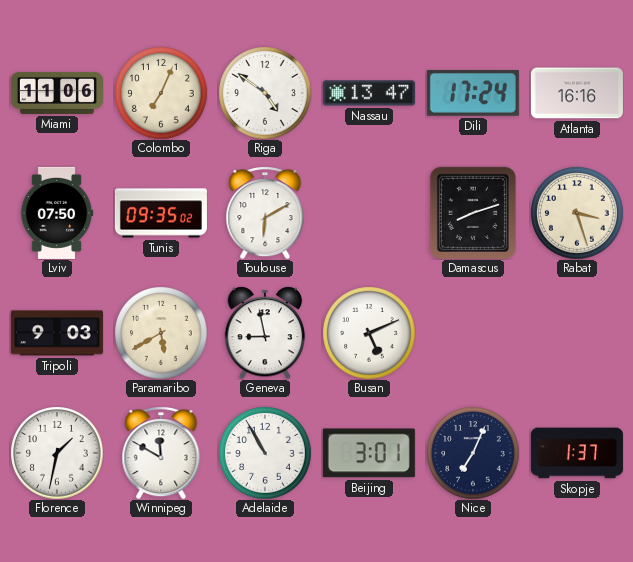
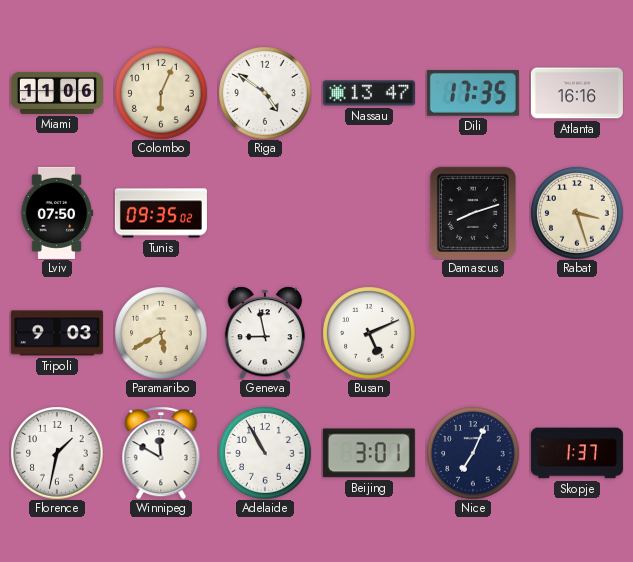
Colombo: 7:04 -> 6:04 (161, 93)
Dili: 17:24 -> 17:35 (473, 94)
Toulouse: 6:10 -> none (265, 213)
